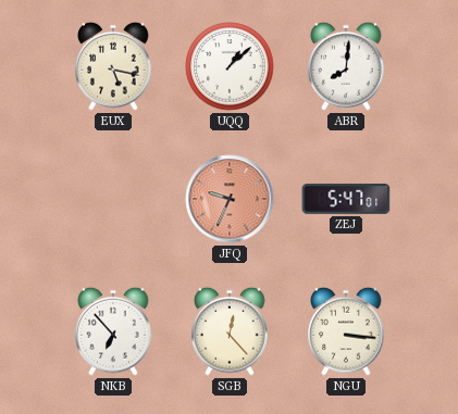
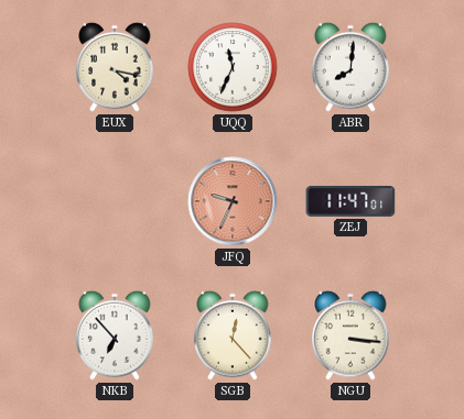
EUX: 5:17 -> 4:17 (115, 67)
UQQ: 1:08 -> 11:34 (233, 67)
ZEJ: 5:47 -> 11:47 (350, 201)
